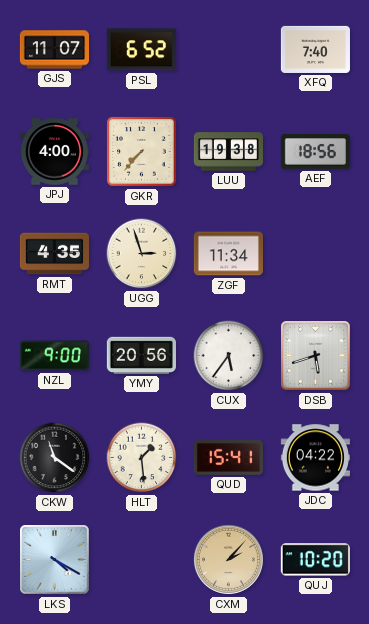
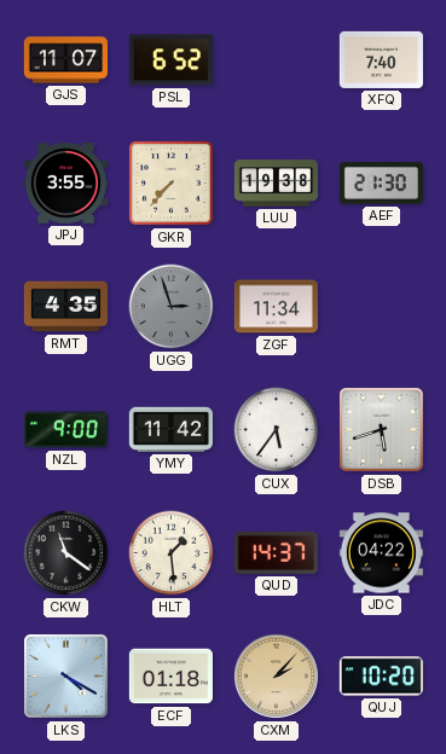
JPJ: 4:00 -> 3:55 (65, 184)
AEF: 18:56 -> 21:30 (381, 184)
UGG dial: cream -> grey (172, 307)
YMY: 20:56 -> 11:42 (170, 429)
QUD: 15:41 -> 14:37 (276, 552)
ECF: none -> 01:18 (170, 677)
